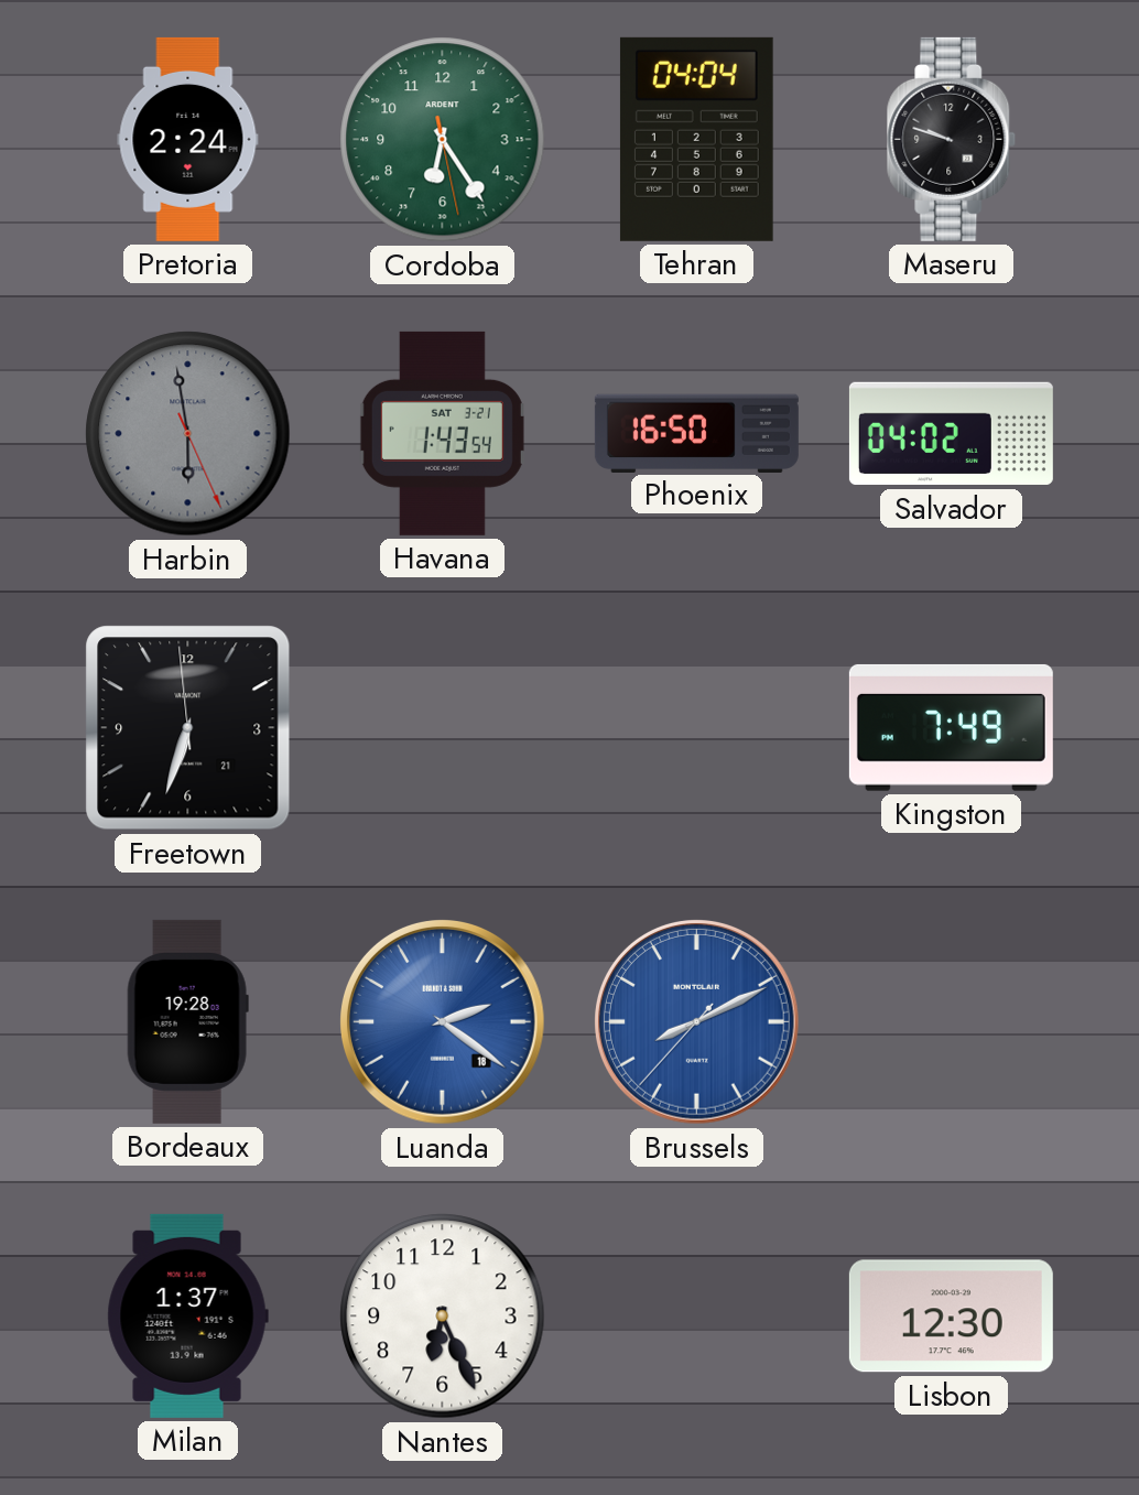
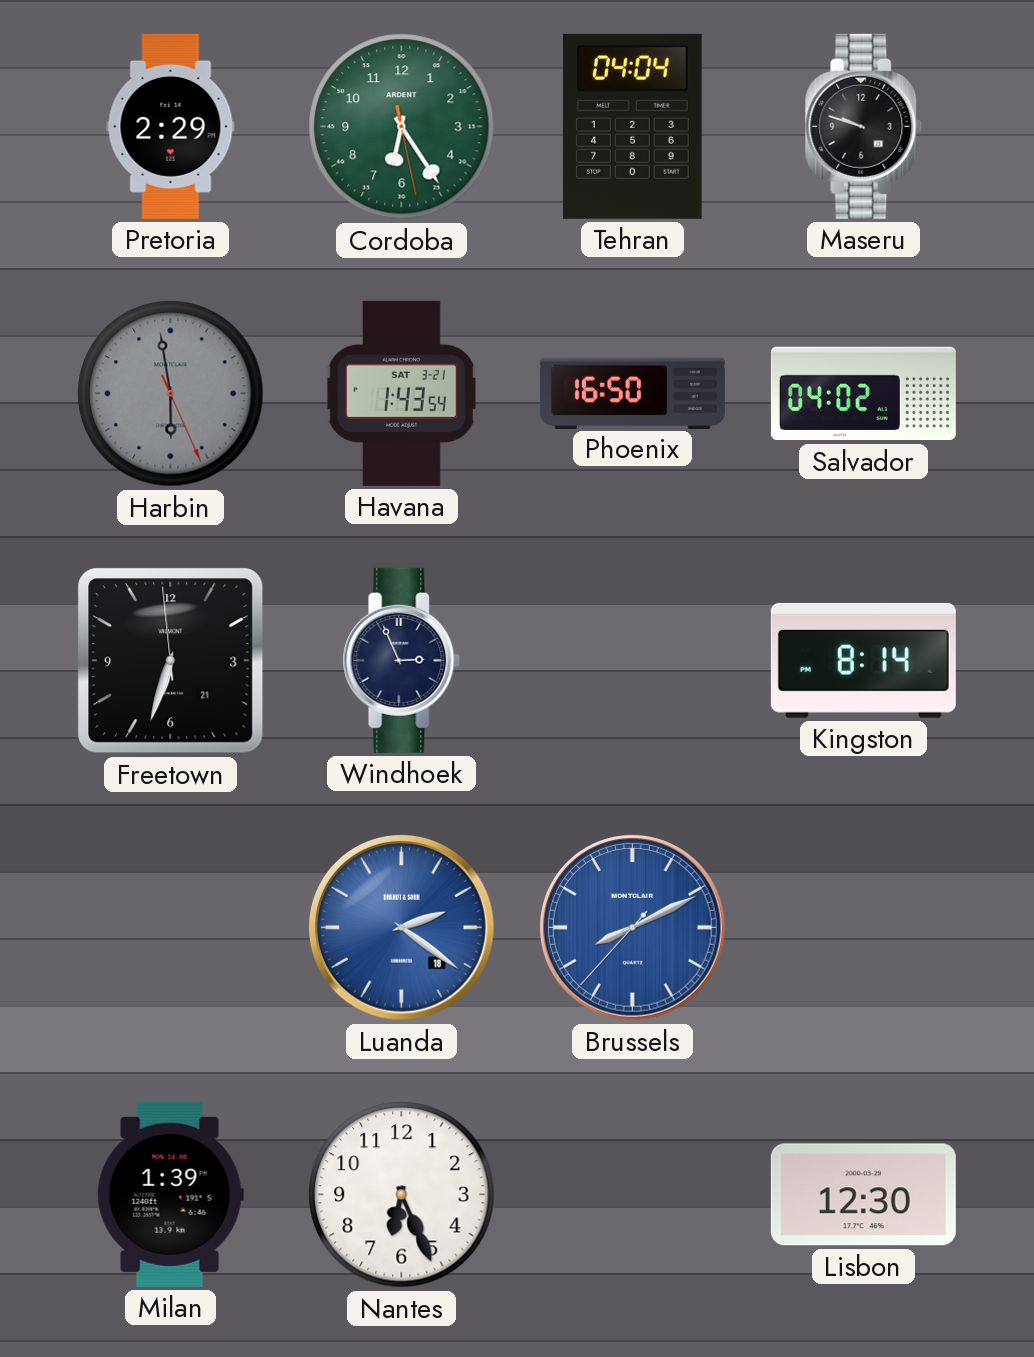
Pretoria: 2:24 -> 2:29 (171, 126)
Windhoek: none -> 2:56 (402, 660)
Kingston: 7:49 -> 8:14 (863, 660)
Bordeaux: 19:28 -> none (187, 1021)
Milan: 1:37 -> 1:39 (170, 1194)
